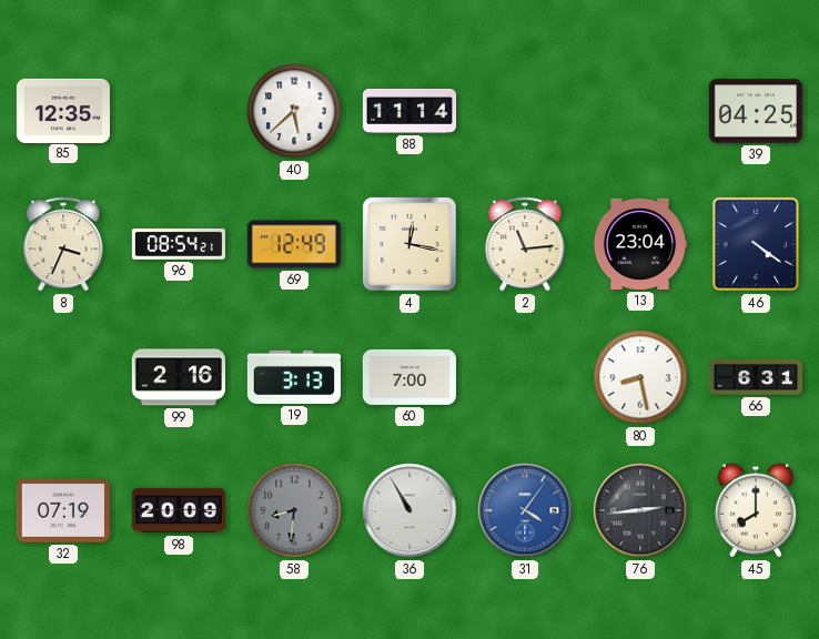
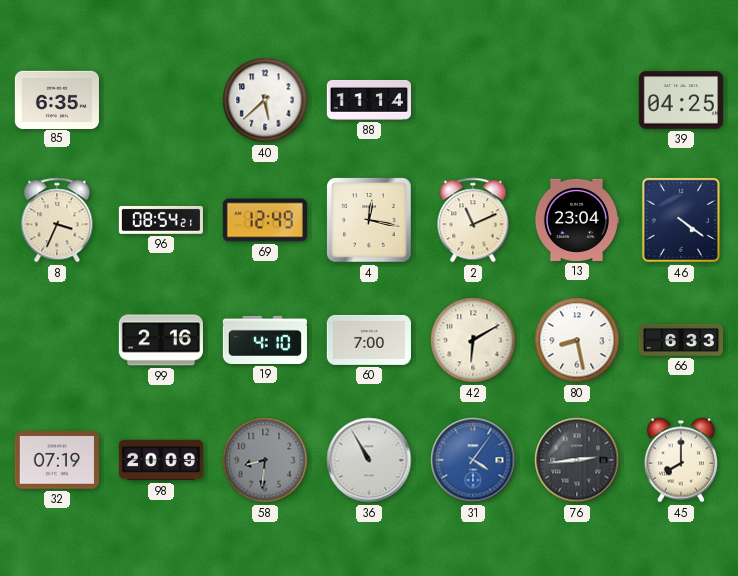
85: 12:35 -> 6:35 (57, 99)
2: 11:14 -> 11:11 (473, 220)
19: 3:13 -> 4:10 (265, 340)
42: none -> 6:10 (473, 340)
66: 6:31 -> 6:33 (680, 340)
